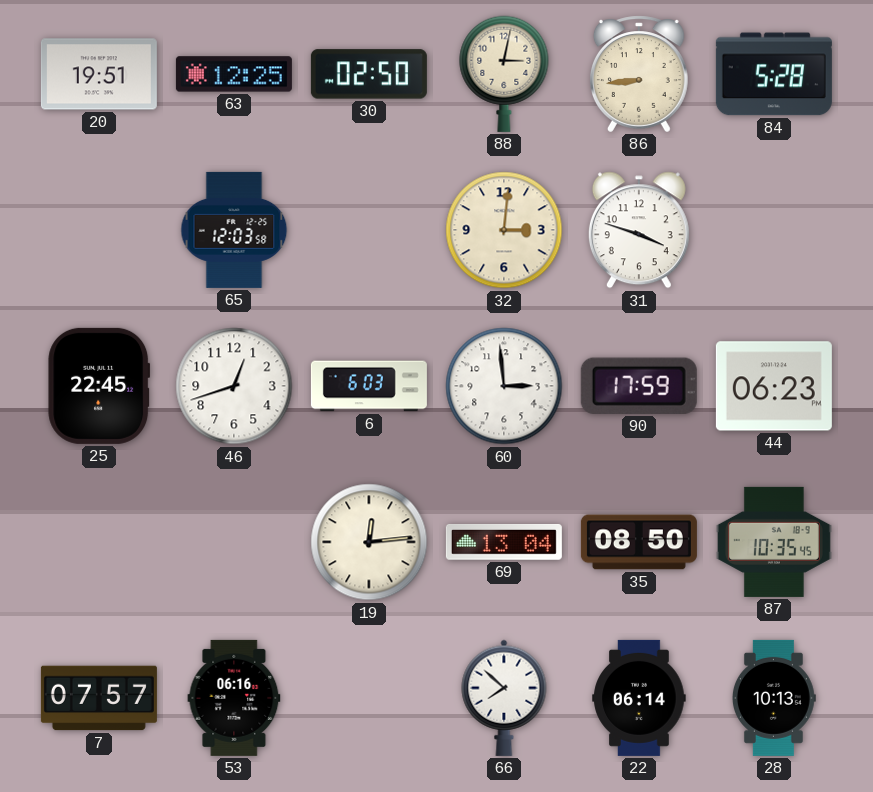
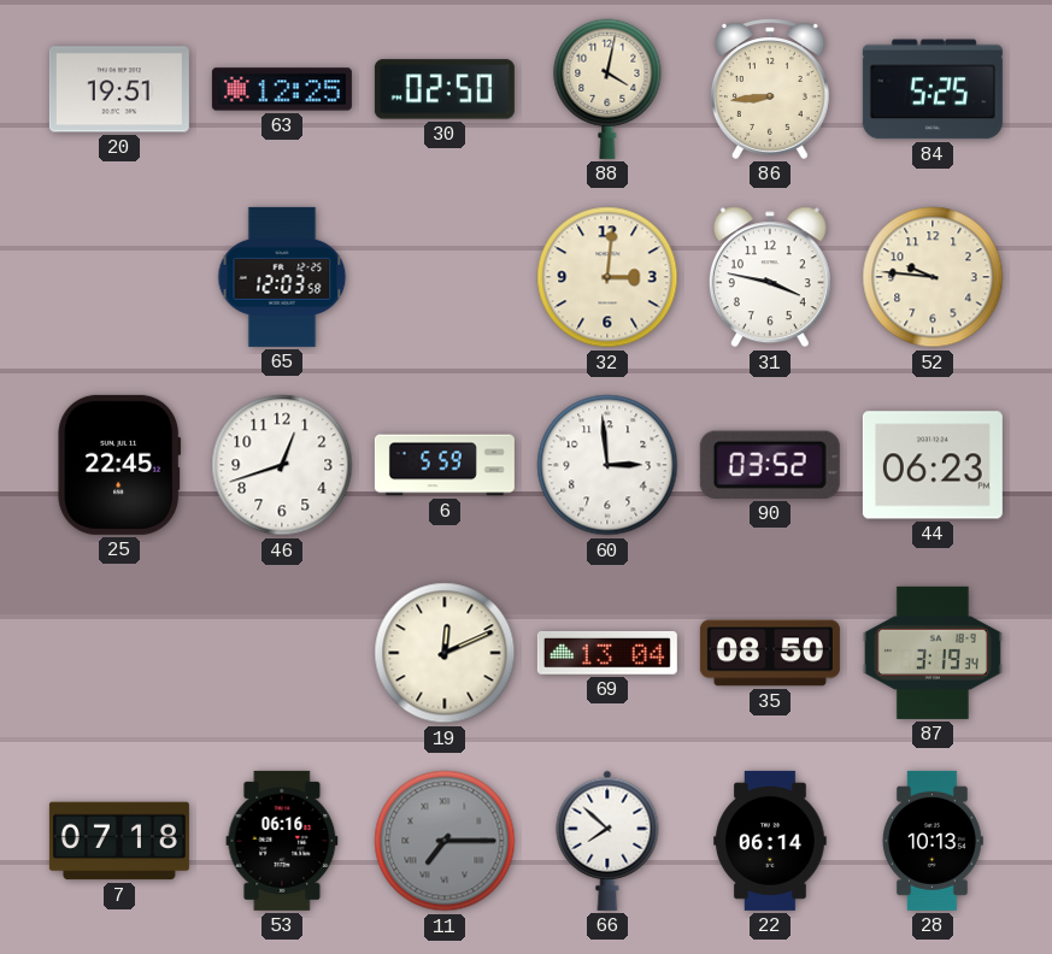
88: 3:02 -> 4:02 (607, 89)
84: 5:28 -> 5:25 (933, 89)
31: 3:48 -> 3:47 (770, 277)
52: none -> 9:46 (933, 277)
6: 6:03 -> 5:59 (445, 465)
90: 17:59 -> 03:52 (770, 465)
19: 12:14 -> 12:11 (445, 653)
87: 10:35 -> 3:19 (933, 653)
7: 07:57 -> 07:18 (119, 841)
11: none -> 7:15 (445, 841)
